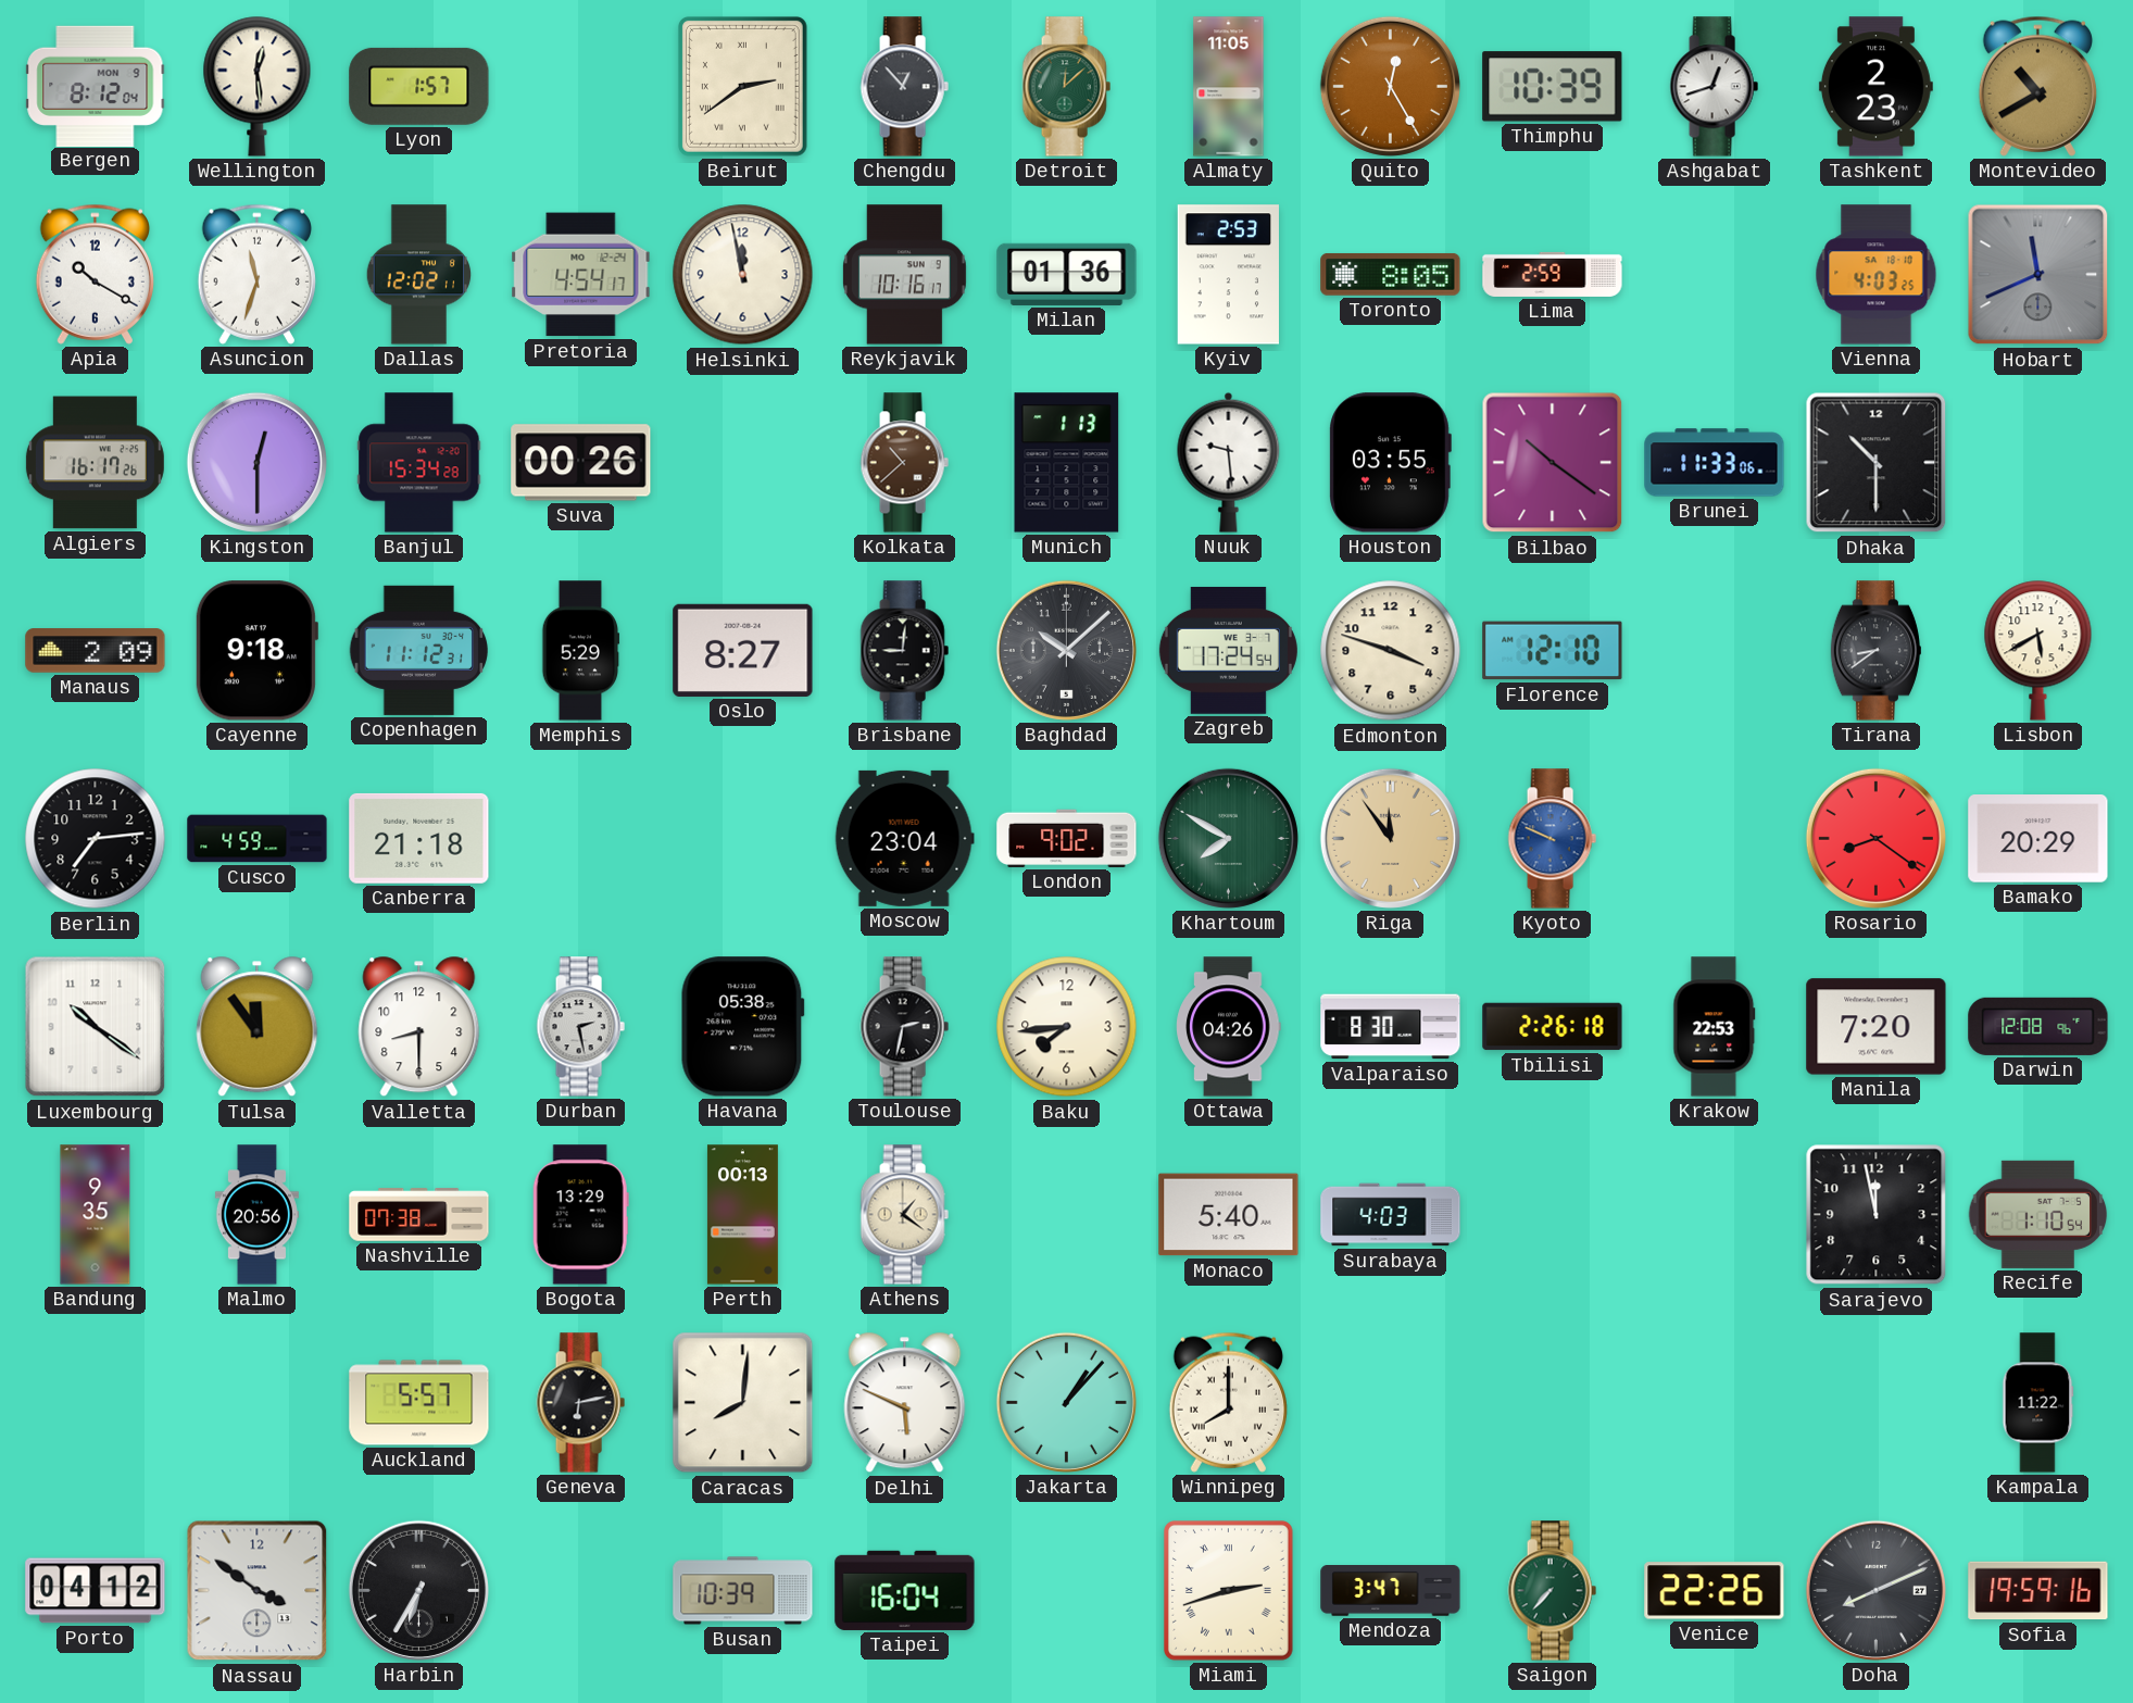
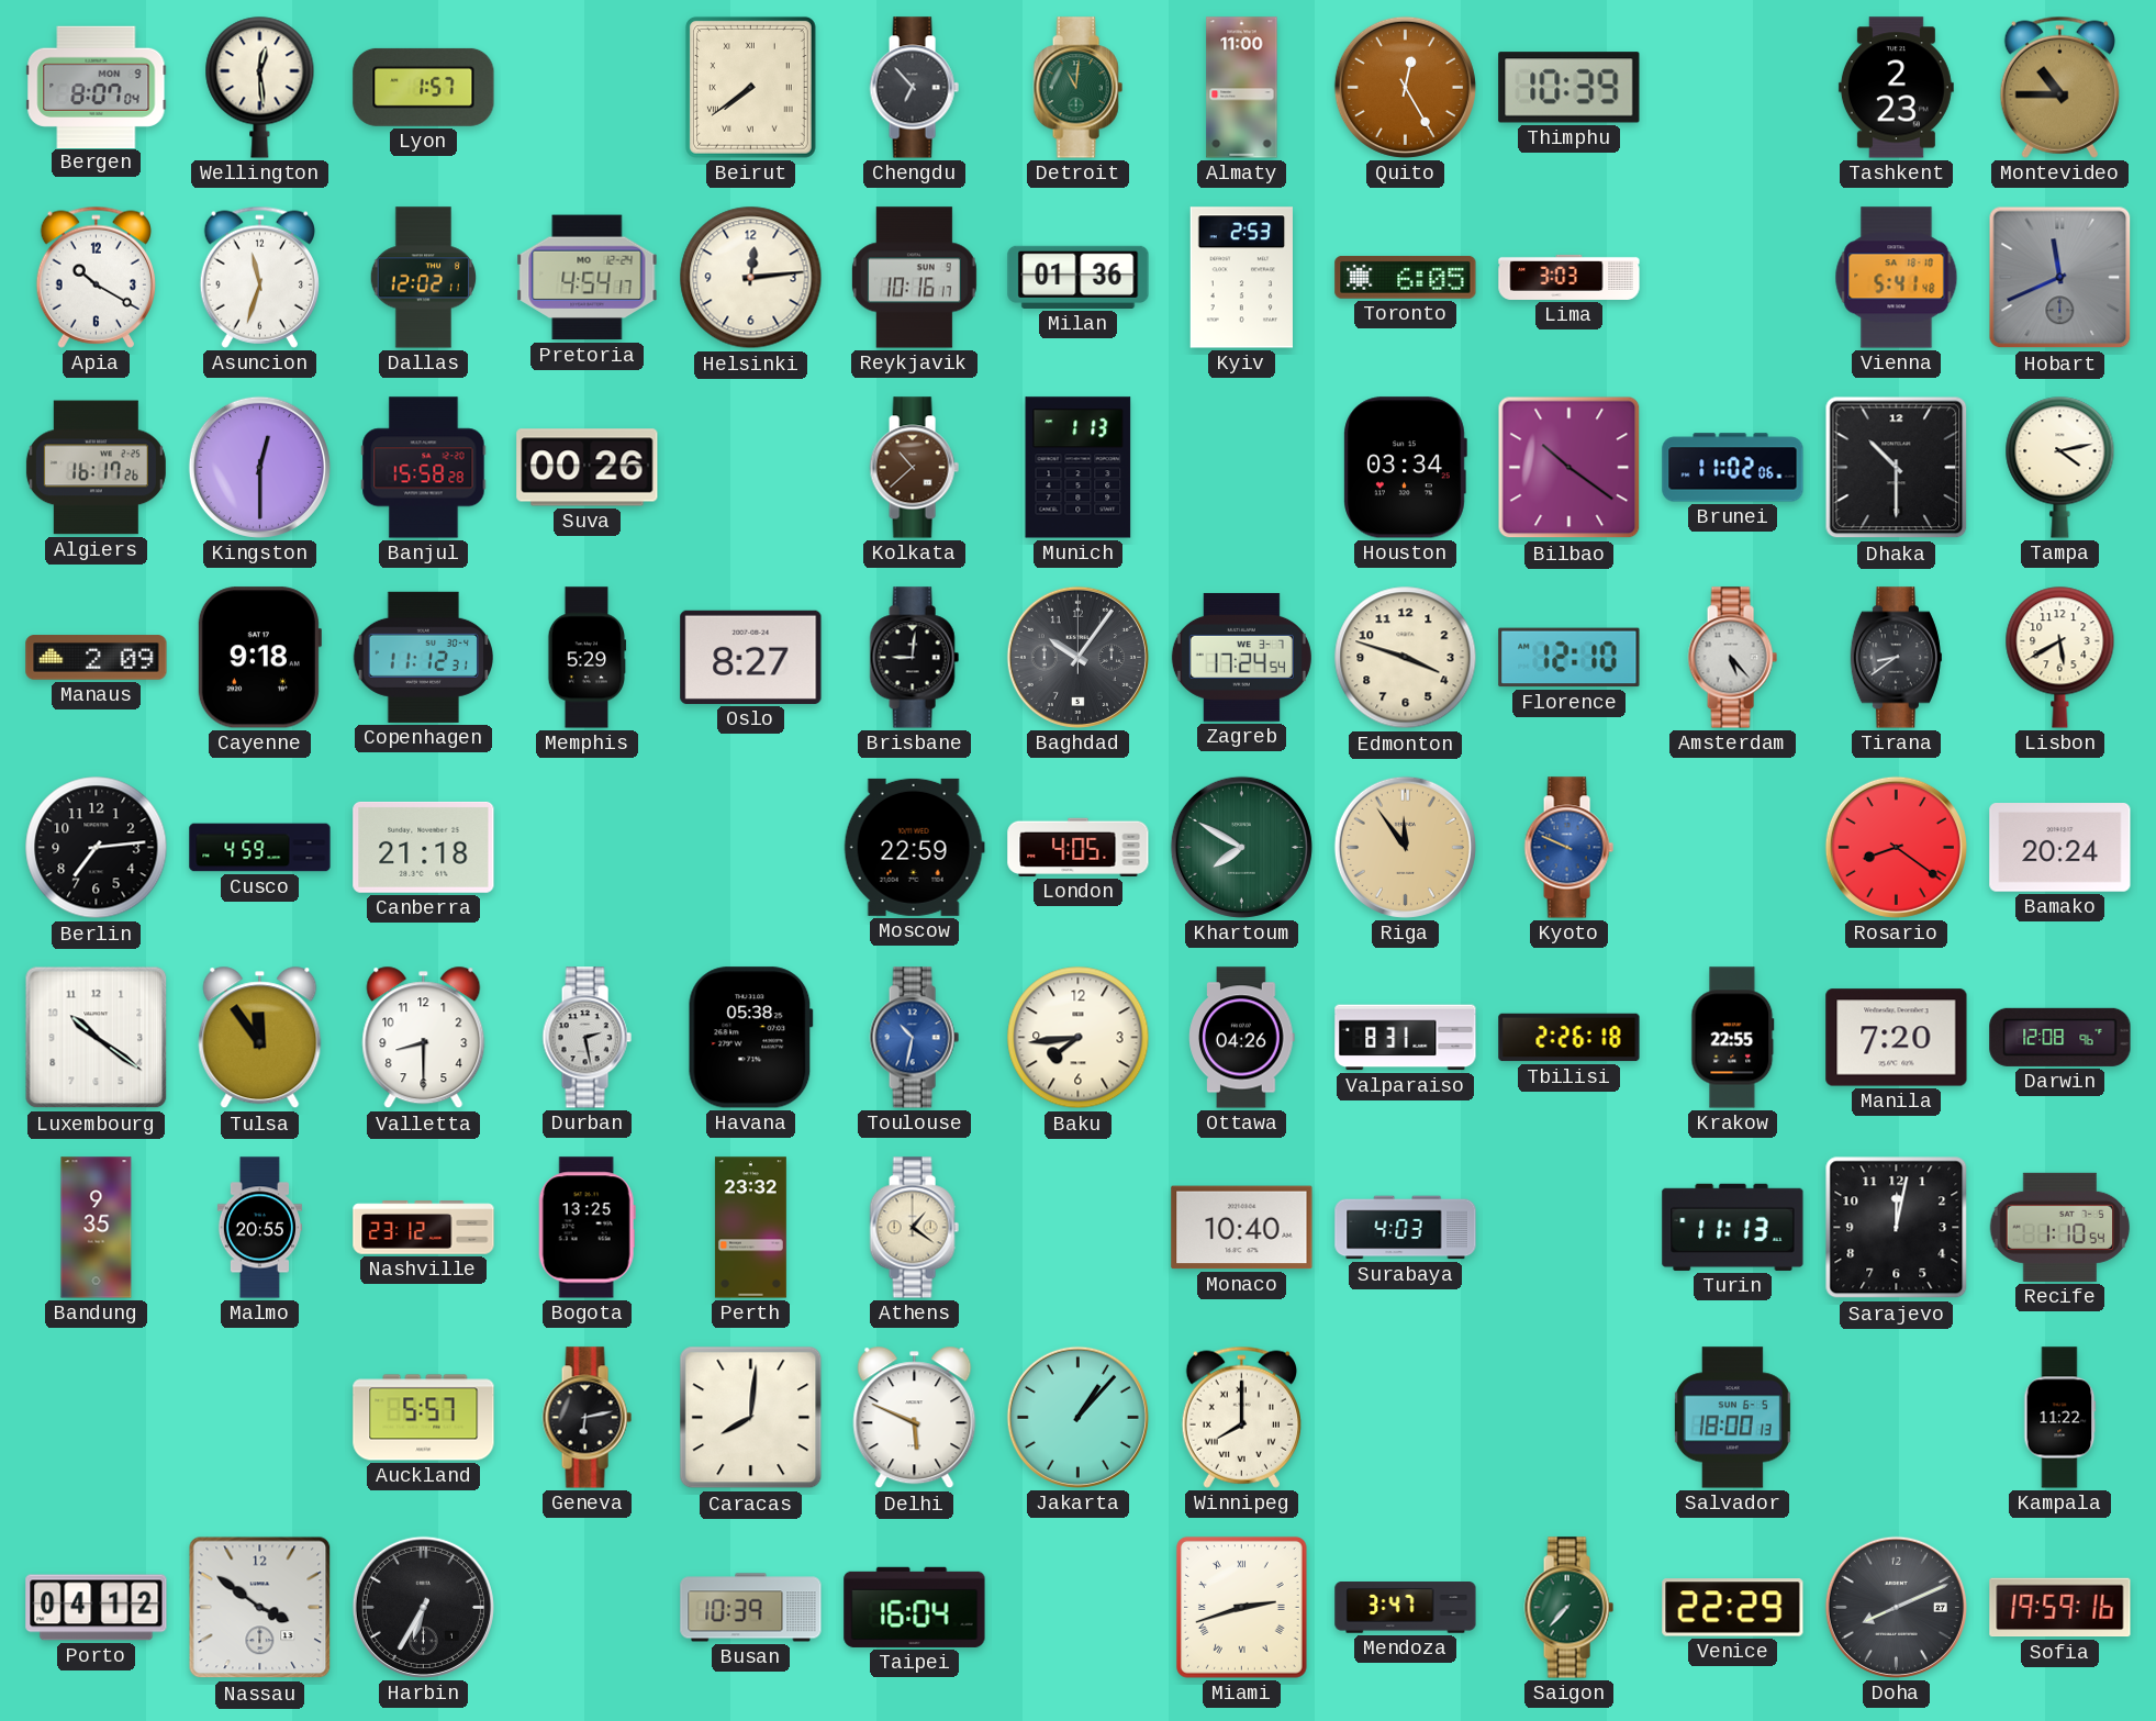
Bergen: 8:12 -> 8:07 (97, 87)
Beirut: 2:39 -> 7:39 (750, 88)
Chengdu: 12:53 -> 6:53 (914, 88)
Detroit: 12:08 -> 11:01 (1077, 88)
Almaty: 11:05 -> 11:00 (1242, 88)
Ashgabat: 12:42 -> none (1714, 87)
Montevideo: 10:40 -> 10:45 (2059, 87)
Helsinki: 11:58 -> 12:14 (751, 278)
Toronto: 8:05 -> 6:05 (1406, 278)
Lima: 2:59 -> 3:03 (1569, 277)
Vienna: 4:03 -> 5:41 (1897, 278)
Banjul: 15:34 -> 15:58 (424, 468)
Nuuk: 9:29 -> none (1229, 462)
Houston: 03:55 -> 03:34 (1405, 468)
Brunei: 11:33 -> 11:02 (1733, 468)
Tampa: none -> 4:13 (2060, 467)
Baghdad: 10:08 -> 10:06 (1077, 657)
Amsterdam: none -> 5:23 (1732, 658)
Moscow: 23:04 -> 22:59 (914, 847)
London: 9:02 -> 4:05 (1079, 847)
Bamako: 20:29 -> 20:24 (2060, 848)
Toulouse: 2:32 -> 10:32 (914, 1038)
Toulouse dial: black -> blue (914, 1038)
Valparaiso: 8:30 -> 8:31 (1406, 1038)
Krakow: 22:53 -> 22:55 (1733, 1038)
Malmo: 20:56 -> 20:55 (259, 1228)
Nashville: 07:38 -> 23:12 (424, 1228)
Bogota: 13:29 -> 13:25 (587, 1228)
Perth: 00:13 -> 23:32 (750, 1228)
Monaco: 5:40 -> 10:40 (1242, 1228)
Turin: none -> 11:13 (1733, 1227)
Sarajevo: 11:58 -> 12:02 (1897, 1228)
Salvador: none -> 18:00 (1732, 1418)
Venice: 22:26 -> 22:29 (1733, 1608)
